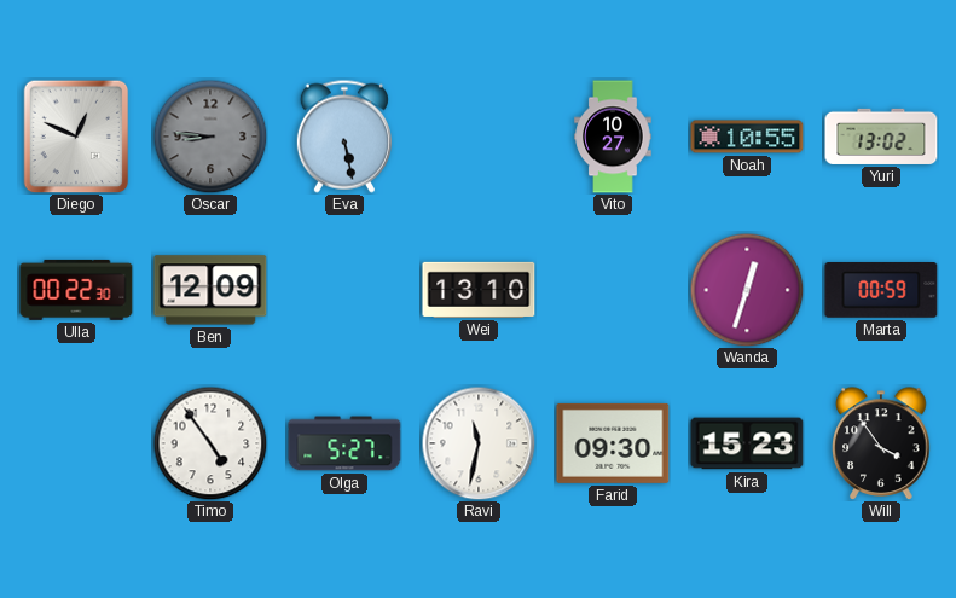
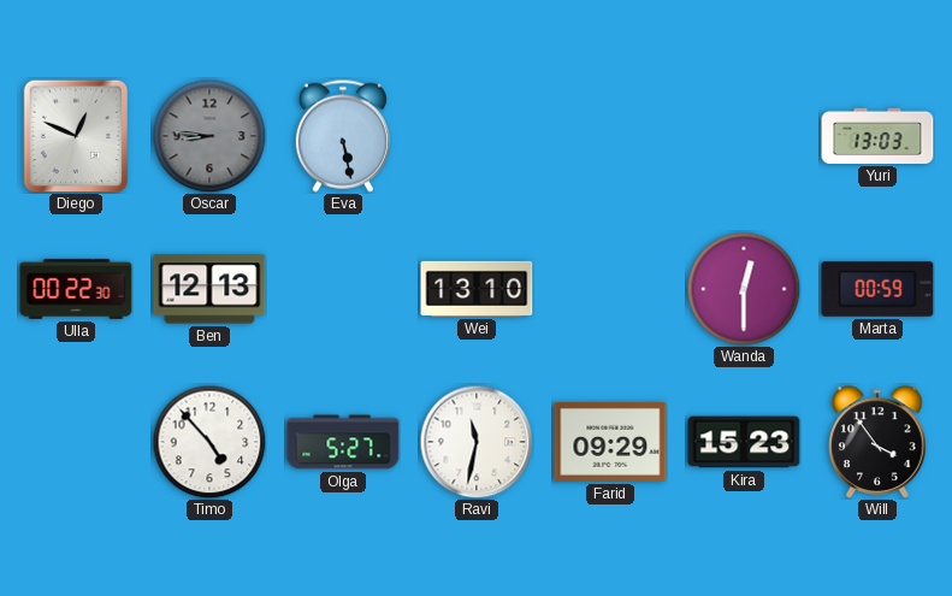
Vito: 10:27 -> none (613, 137)
Noah: 10:55 -> none (747, 137)
Yuri: 13:02 -> 13:03 (877, 136)
Ben: 12:09 -> 12:13 (209, 289)
Wanda: 12:33 -> 12:30 (744, 289)
Timo: 4:54 -> 4:53 (209, 442)
Farid: 09:30 -> 09:29 (610, 442)
